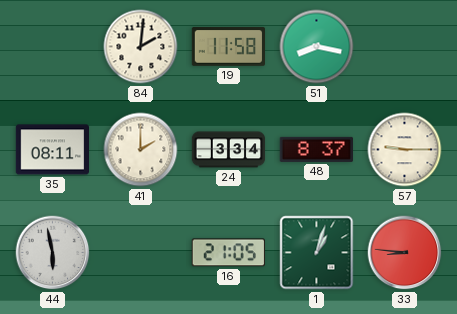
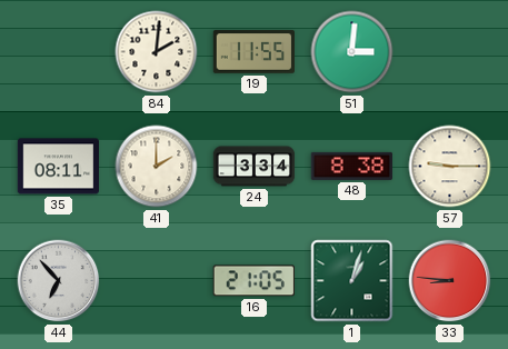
19: 11:58 -> 11:55 (253, 52)
51: 8:17 -> 3:01 (352, 52)
48: 8:37 -> 8:38 (351, 166)
44: 5:58 -> 6:53 (59, 281)
